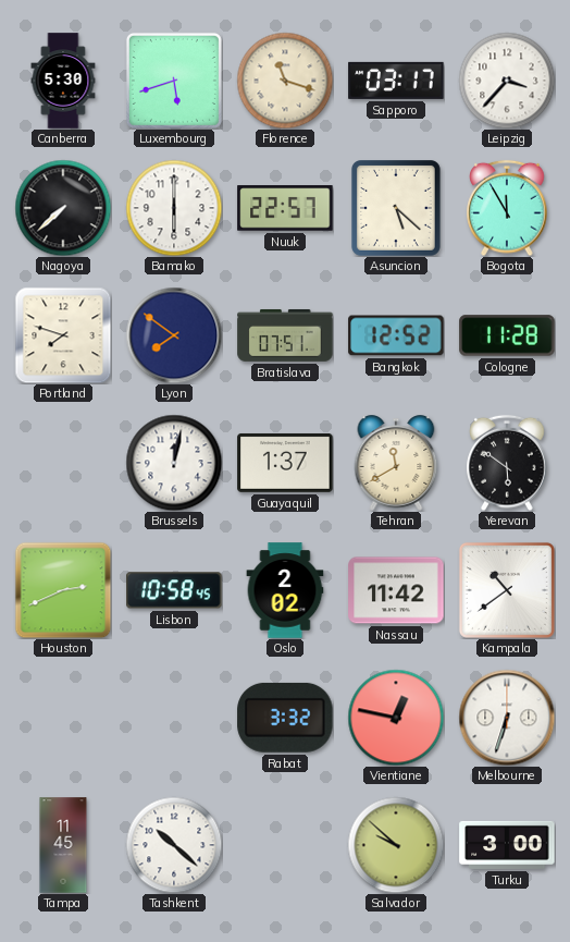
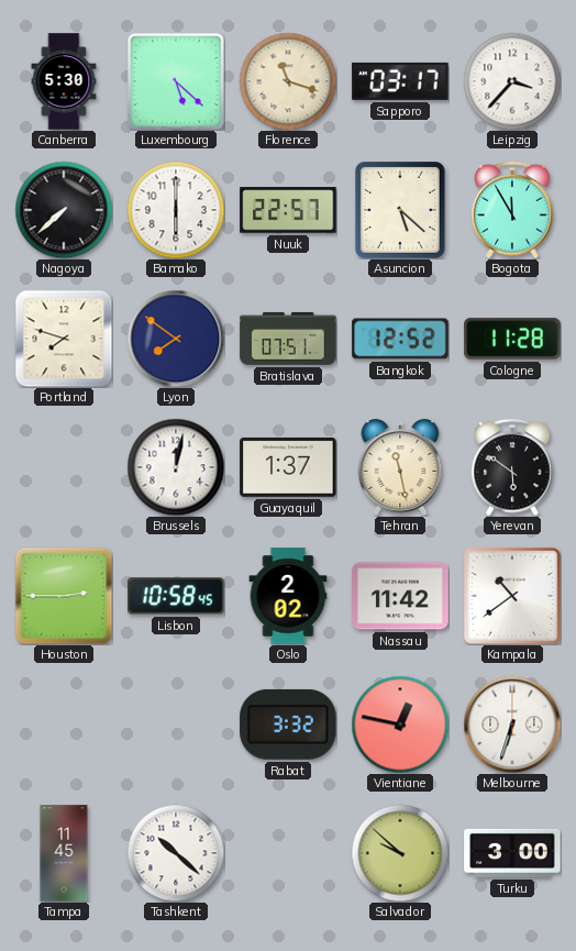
Luxembourg: 5:42 -> 5:22 (176, 81)
Tehran: 11:40 -> 11:28 (400, 467)
Houston: 2:41 -> 2:45 (64, 596)
